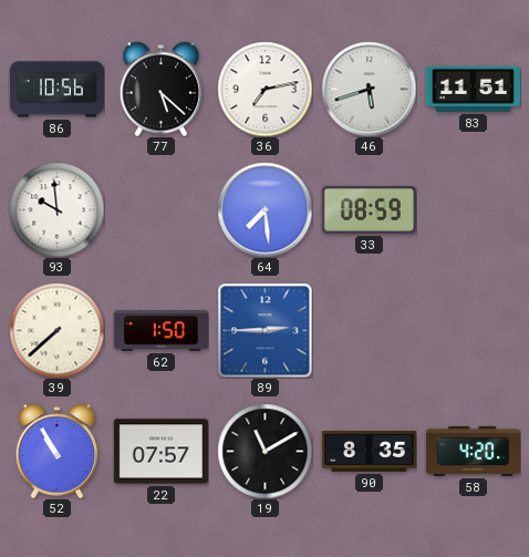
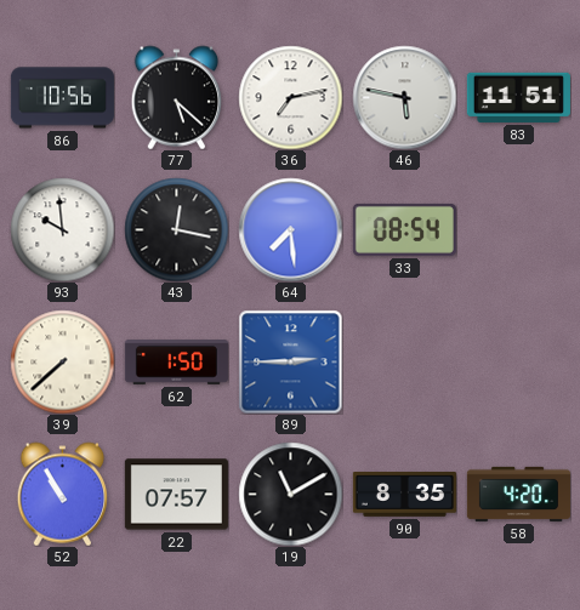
46: 5:42 -> 5:47 (404, 97)
43: none -> 12:17 (176, 229)
33: 08:59 -> 08:54 (404, 229)
